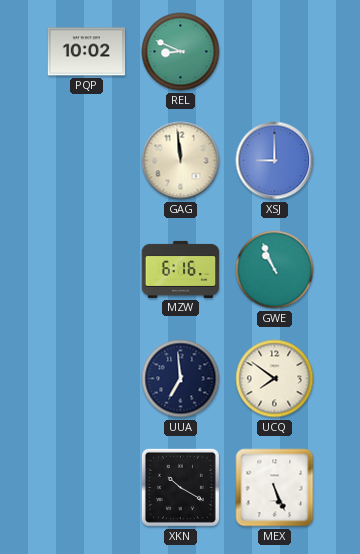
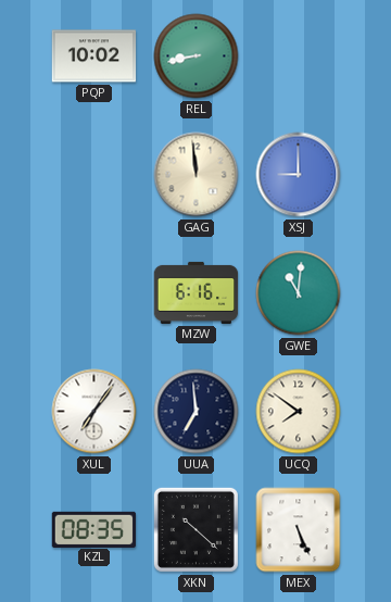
REL: 8:49 -> 8:43 (197, 57)
GWE: 10:56 -> 11:01 (299, 293)
XUL: none -> 7:06 (94, 412)
KZL: none -> 08:35 (94, 529)
XKN: 10:20 -> 10:22 (195, 529)
